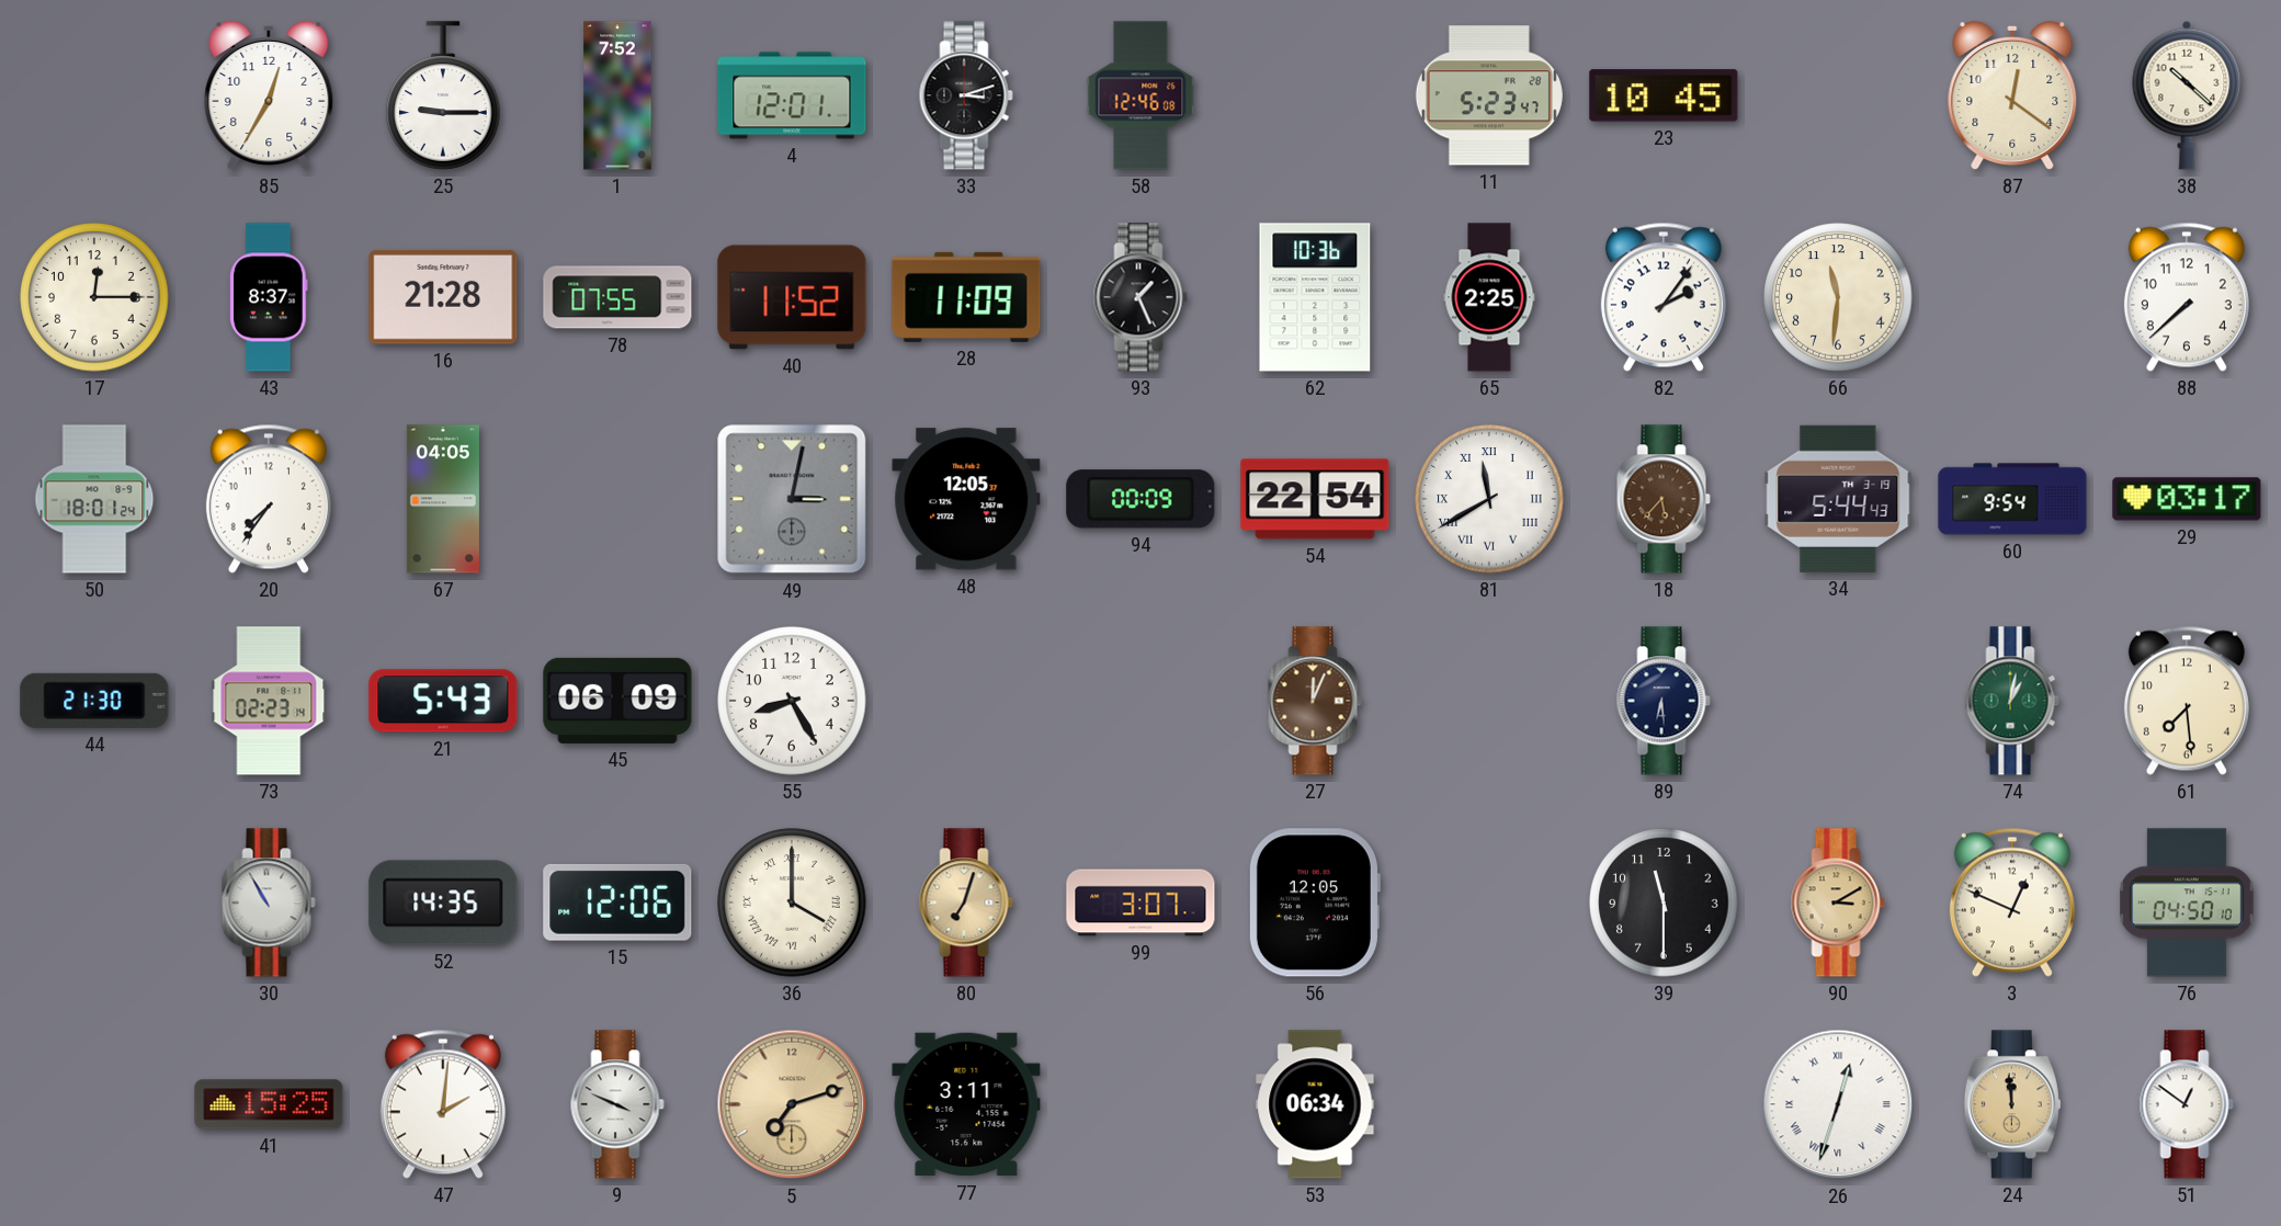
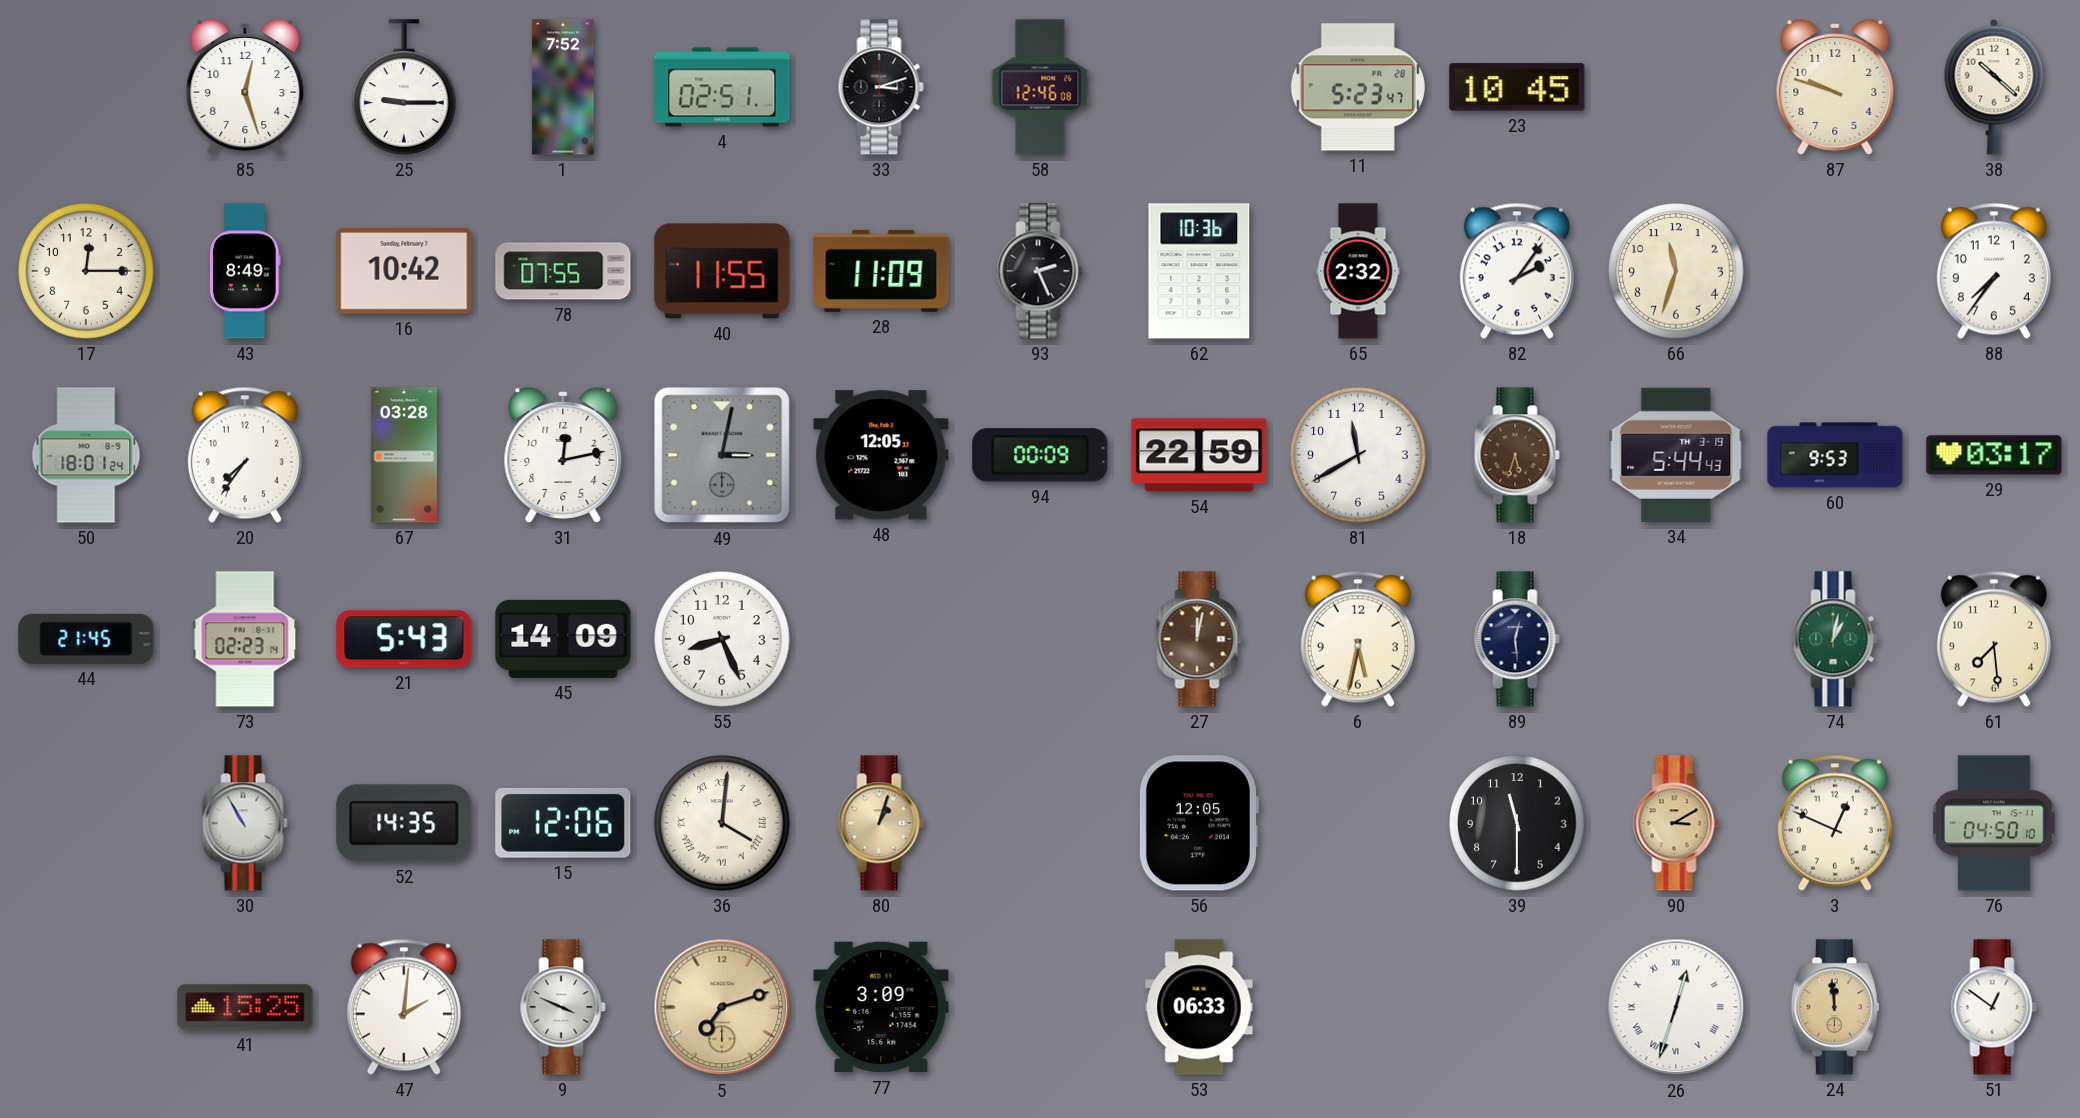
85: 12:35 -> 12:27 (245, 88)
4: 12:01 -> 02:51 (722, 87)
87: 12:21 -> 9:48 (1835, 88)
43: 8:37 -> 8:49 (245, 271)
16: 21:28 -> 10:42 (404, 271)
40: 11:52 -> 11:55 (722, 271)
93: 1:26 -> 2:26 (1040, 271)
65: 2:25 -> 2:32 (1358, 271)
66: 11:31 -> 11:33 (1676, 271)
88: 7:38 -> 7:36 (1994, 271)
67: 04:05 -> 03:28 (404, 455)
31: none -> 12:13 (563, 456)
54: 22:54 -> 22:59 (1199, 455)
81 numerals: Roman -> Arabic (1358, 455)
18: 5:37 -> 5:33 (1517, 455)
60: 9:54 -> 9:53 (1835, 455)
44: 21:30 -> 21:45 (86, 639)
45: 06:09 -> 14:09 (563, 639)
55: 8:25 -> 8:26 (722, 639)
27: 12:04 -> 12:02 (1199, 639)
6: none -> 5:32 (1358, 639)
89: 6:29 -> 12:29 (1517, 639)
36: 4:00 -> 4:01 (722, 823)
80: 7:03 -> 1:03 (881, 823)
99: 3:07 -> none (1140, 903)
77: 3:11 -> 3:09 (881, 1007)
53: 06:34 -> 06:33 (1199, 1007)
